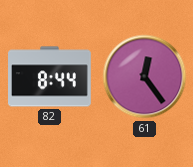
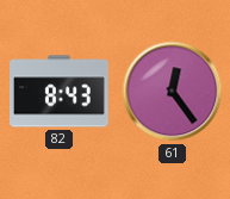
82: 8:44 -> 8:43 (60, 92)
